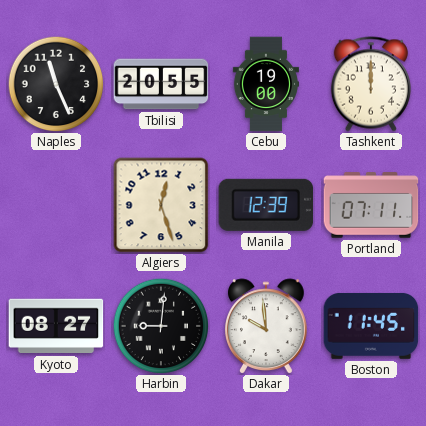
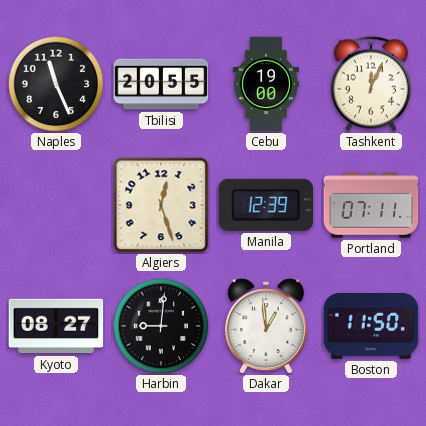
Tashkent: 12:00 -> 12:04 (371, 84)
Dakar: 9:59 -> 12:59 (267, 326)
Boston: 11:45 -> 11:50 (371, 326)
